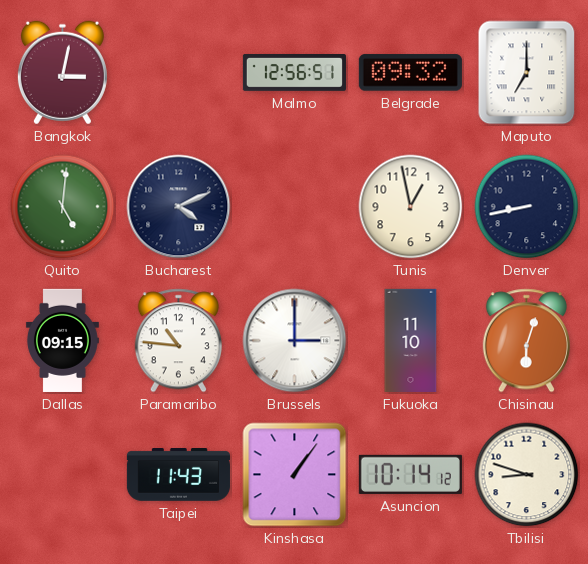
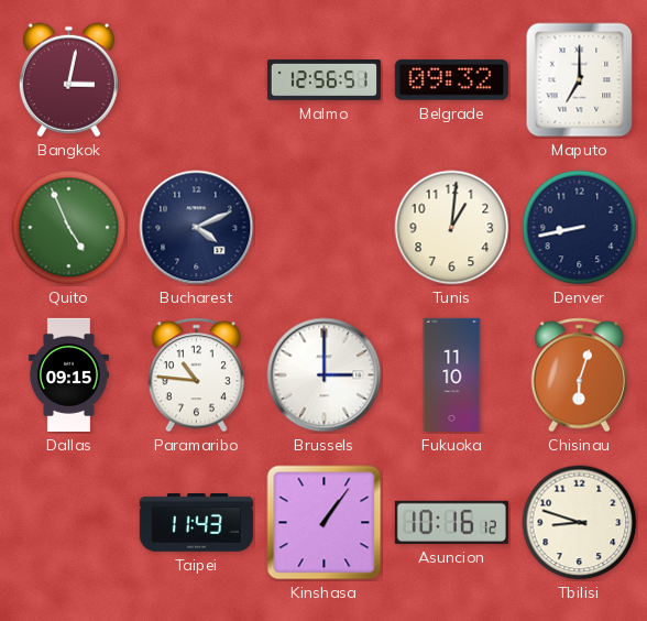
Quito: 5:01 -> 4:56 (69, 228)
Tunis: 12:58 -> 1:01 (452, 228)
Asuncion: 10:14 -> 10:16 (451, 522)
